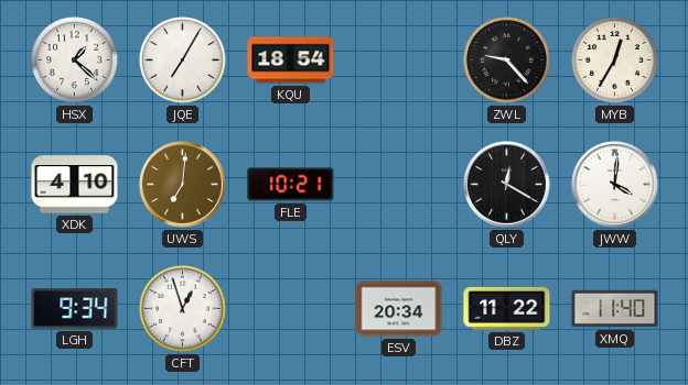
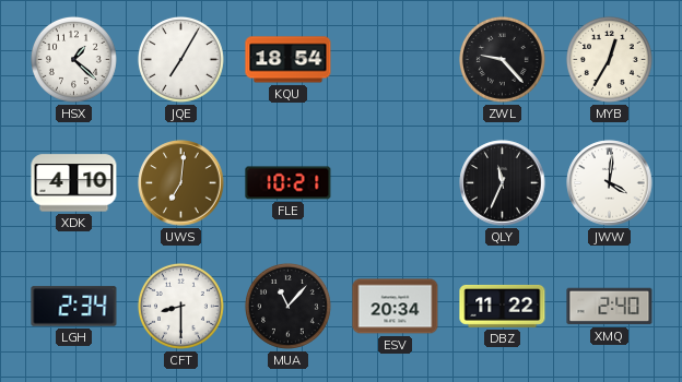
QLY: 12:20 -> 11:34 (503, 183)
LGH: 9:34 -> 2:34 (74, 307)
CFT: 12:57 -> 8:30 (180, 306)
MUA: none -> 11:07 (287, 306)
XMQ: 11:40 -> 2:40 (610, 307)
